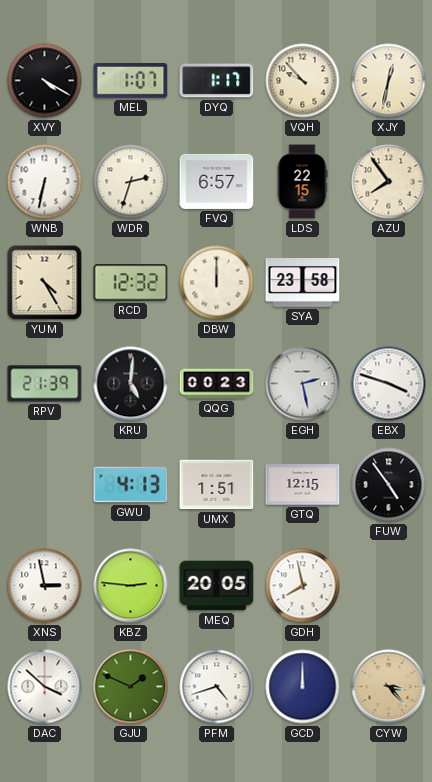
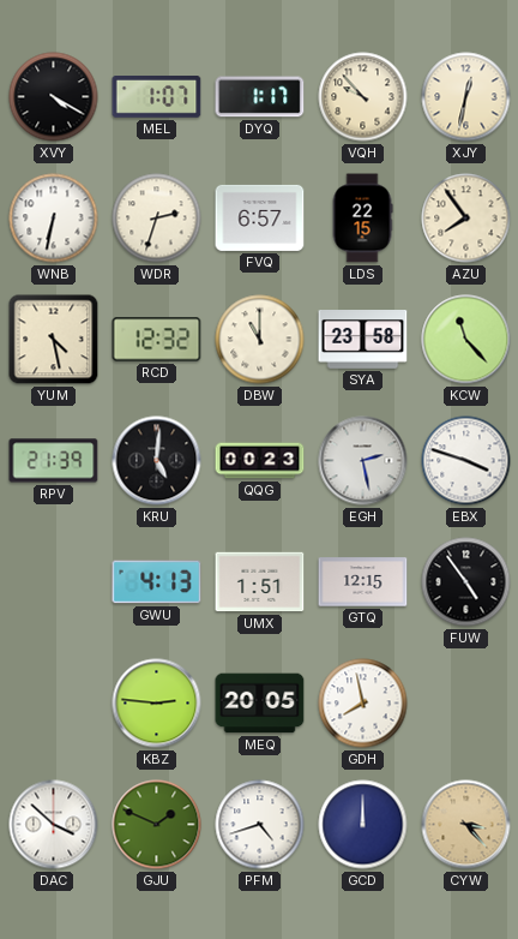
YUM: 4:25 -> 4:28 (54, 340)
DBW: 12:00 -> 11:00 (260, 340)
KCW: none -> 11:23 (466, 340)
XNS: 2:58 -> none (45, 586)
